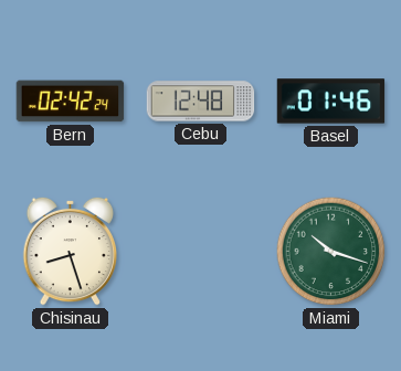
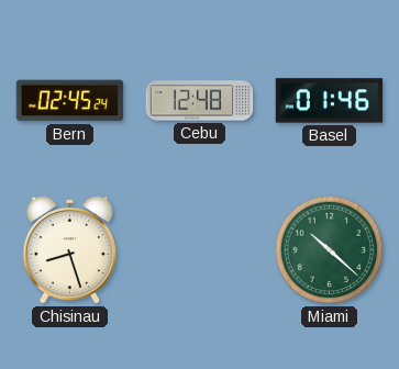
Bern: 02:42 -> 02:45 (70, 101)
Miami: 10:18 -> 10:22 (330, 250)
